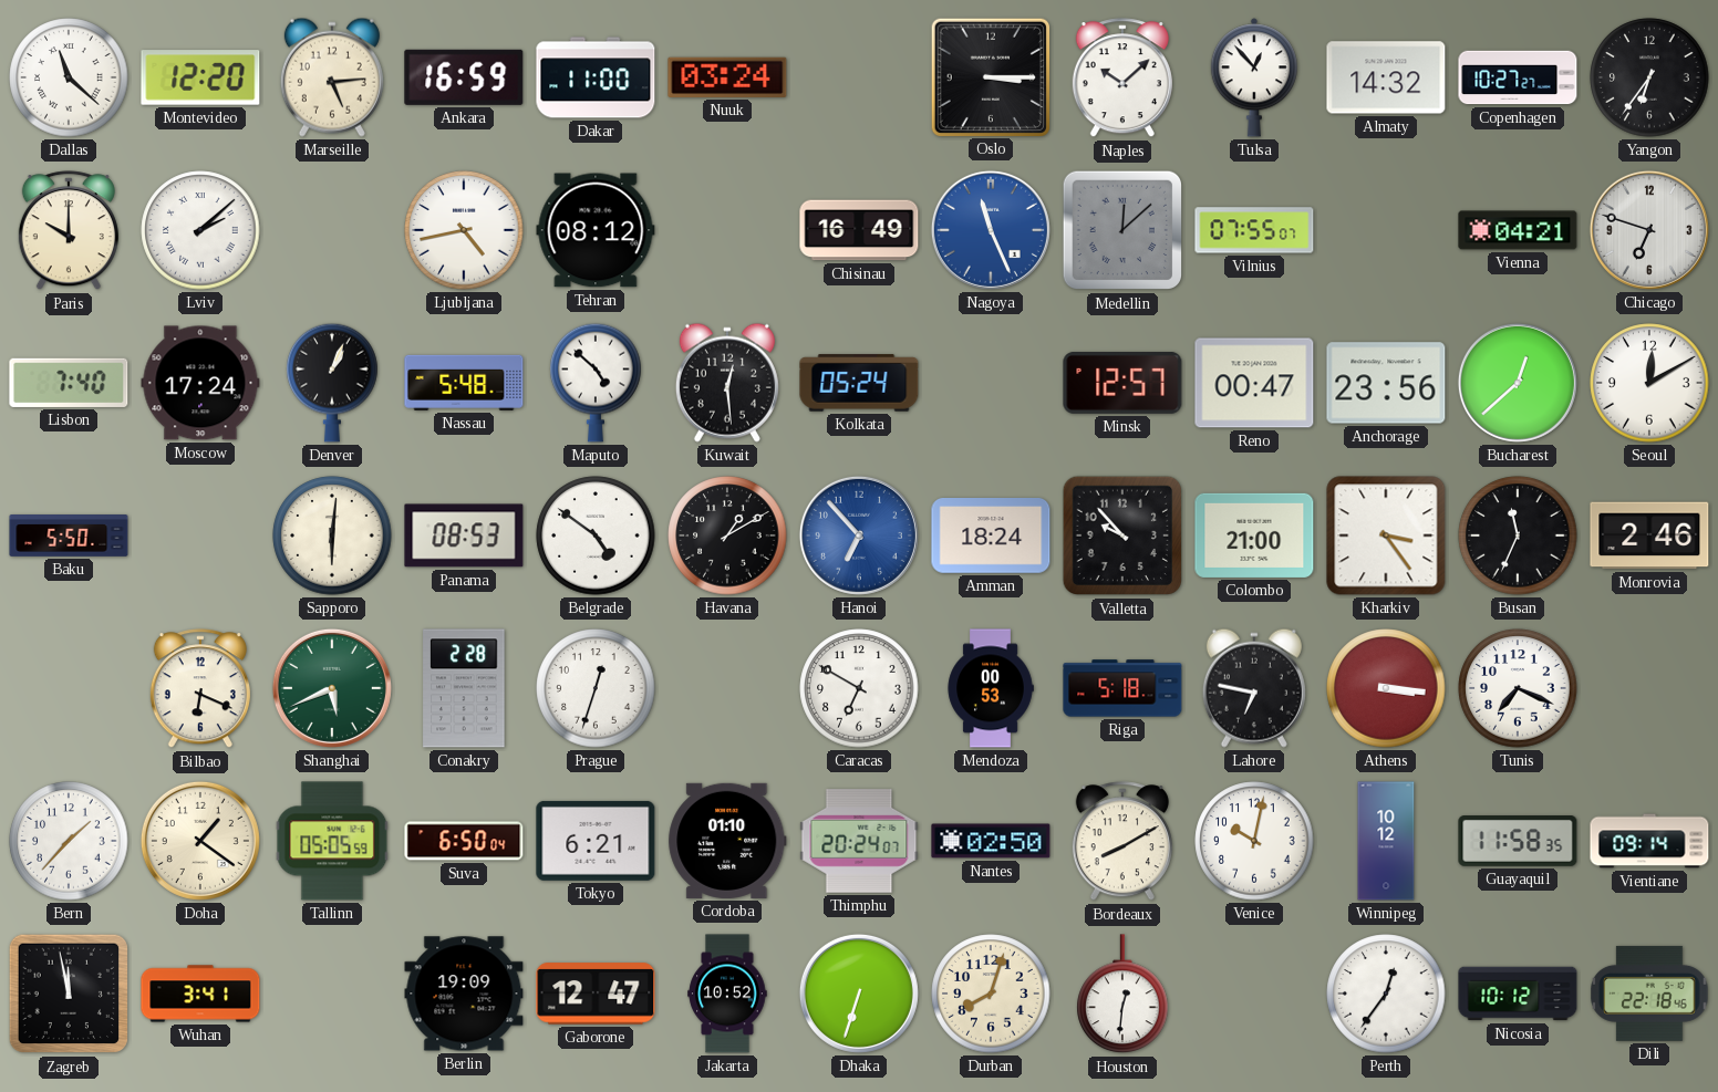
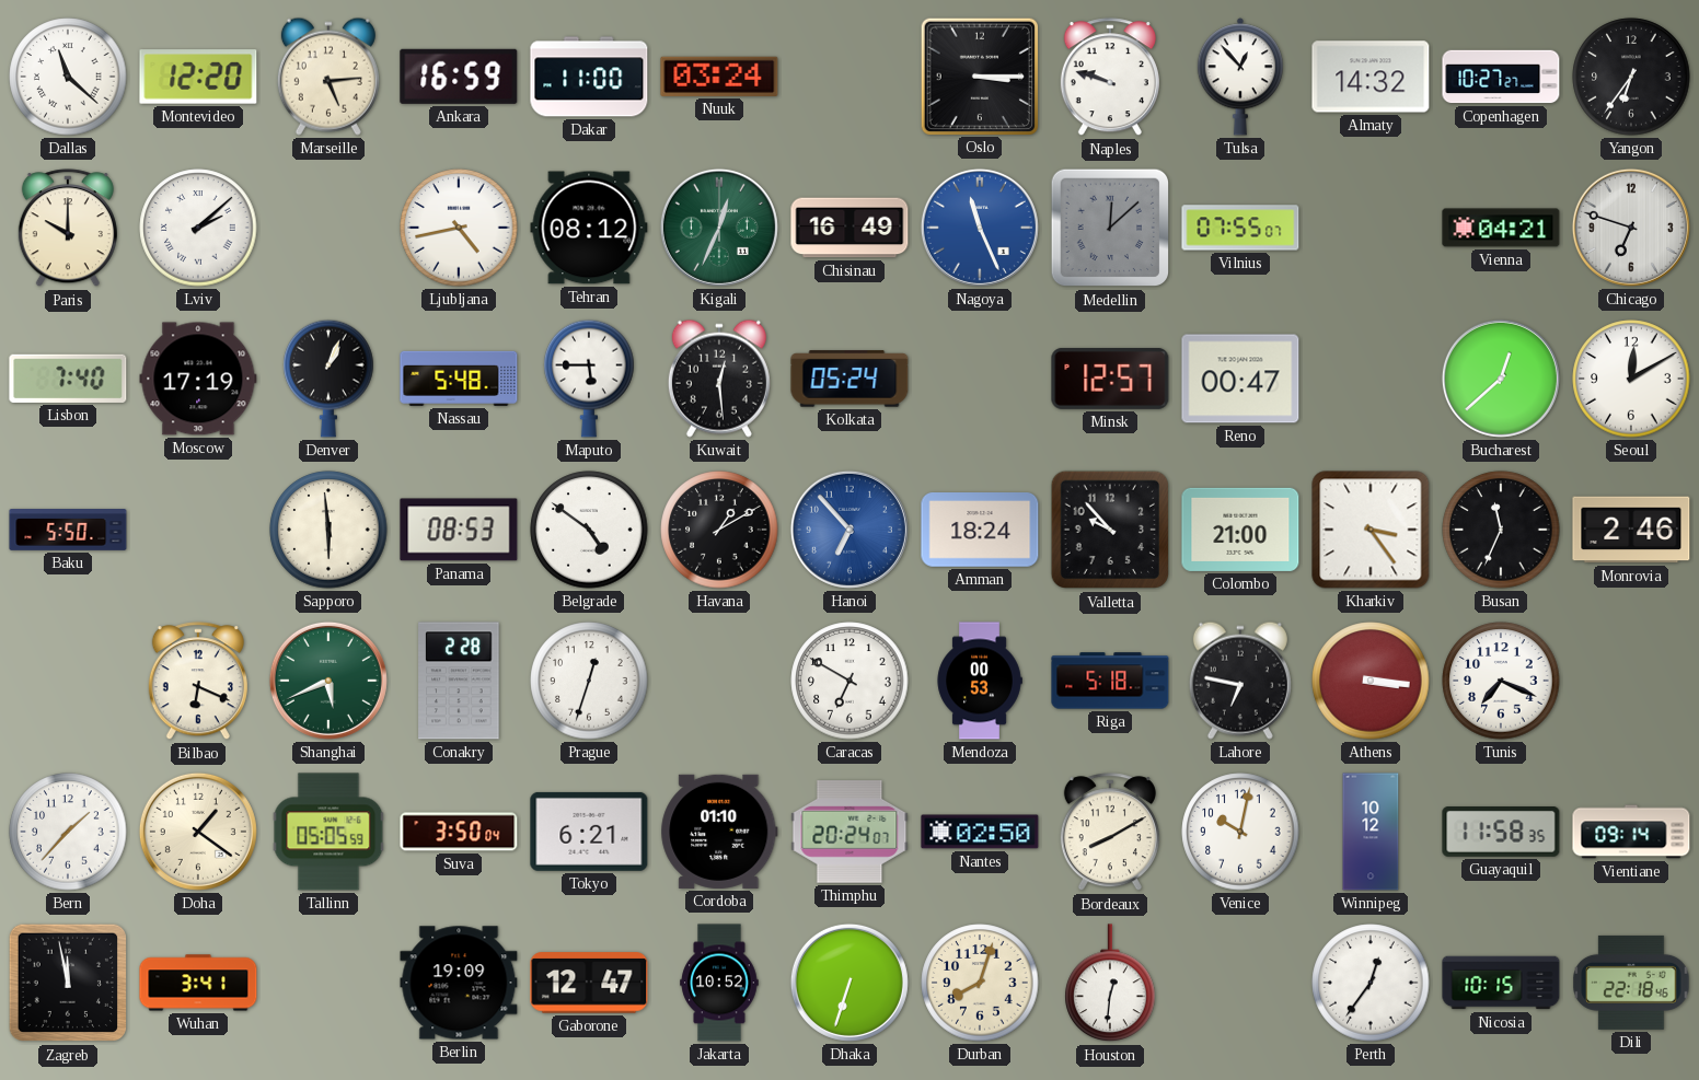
Naples: 10:08 -> 9:48 (1110, 78)
Kigali: none -> 12:34 (719, 228)
Moscow: 17:24 -> 17:19 (198, 379)
Maputo: 4:52 -> 5:45 (589, 379)
Anchorage: 23:56 -> none (1386, 383)
Sapporo: 6:01 -> 5:59 (328, 530)
Suva: 6:50 -> 3:50 (459, 832)
Nicosia: 10:12 -> 10:15 (1501, 983)
